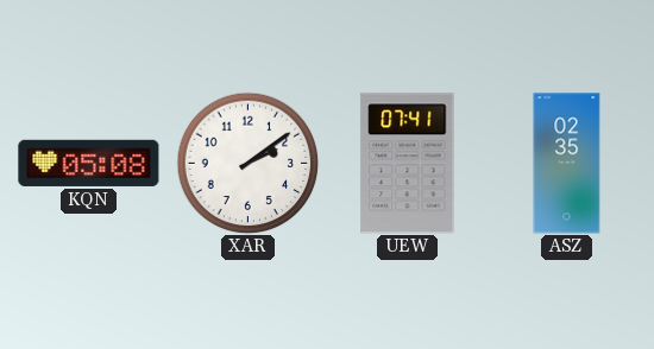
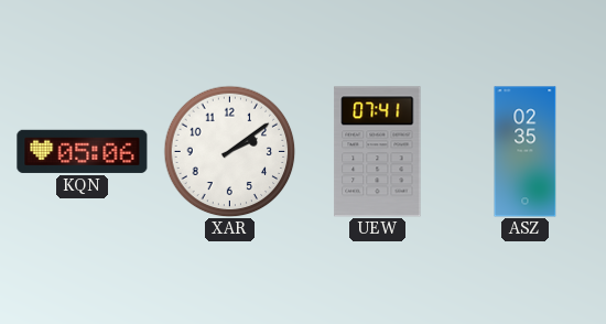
KQN: 05:08 -> 05:06 (83, 151)
